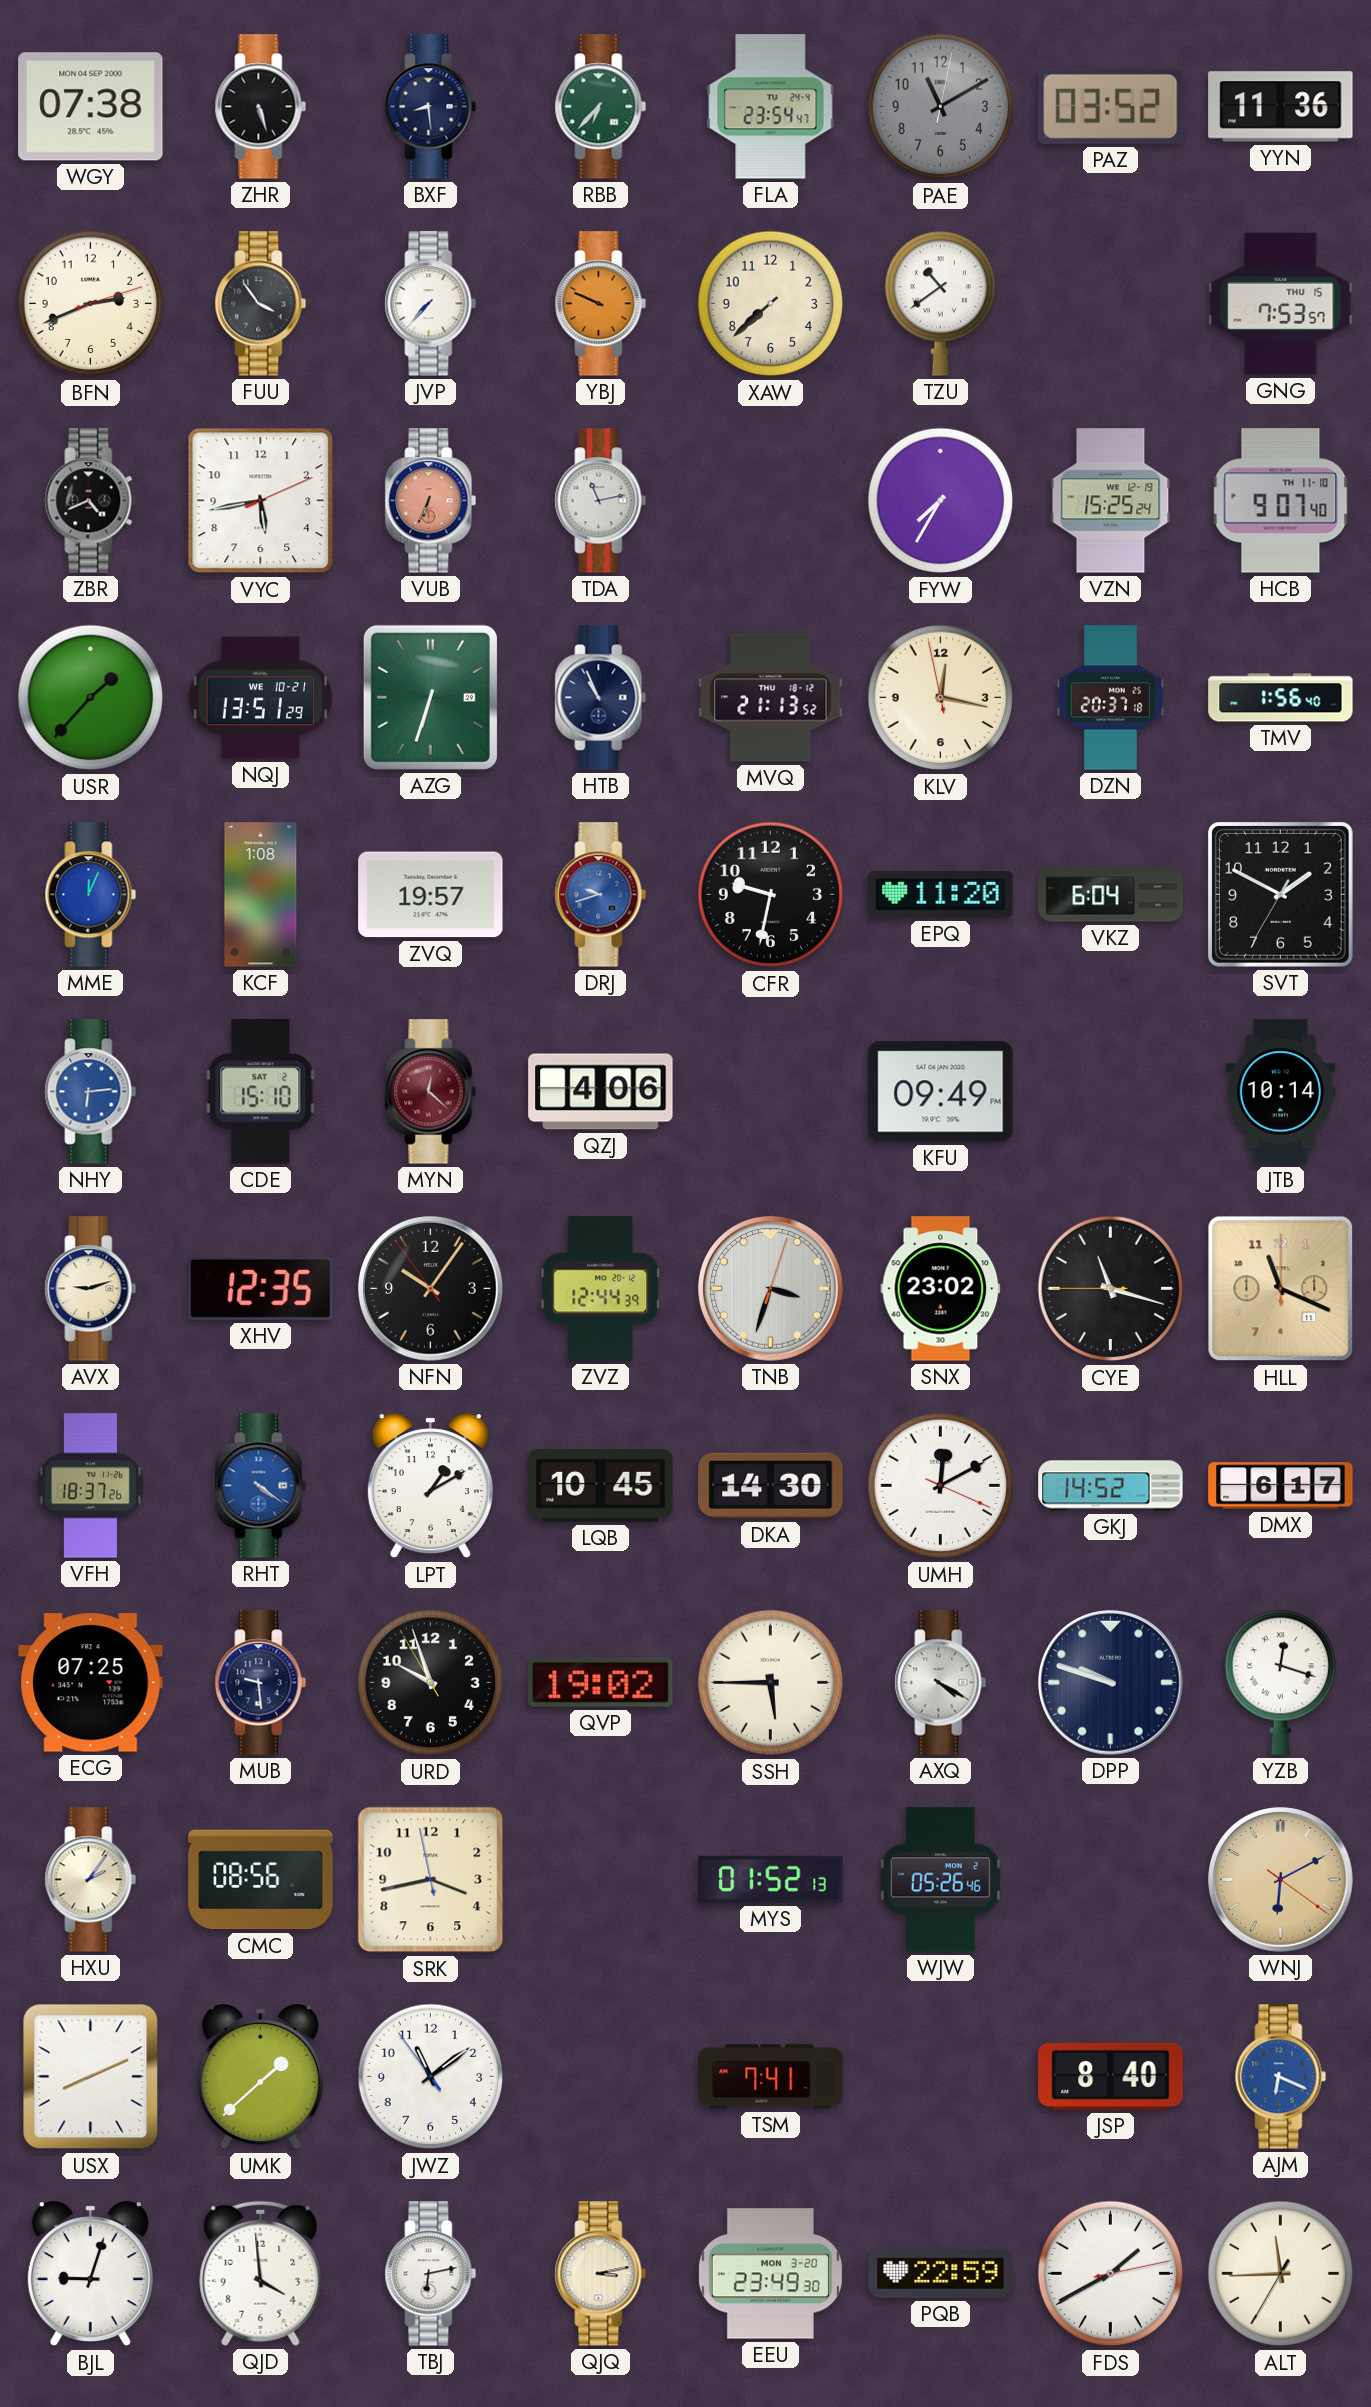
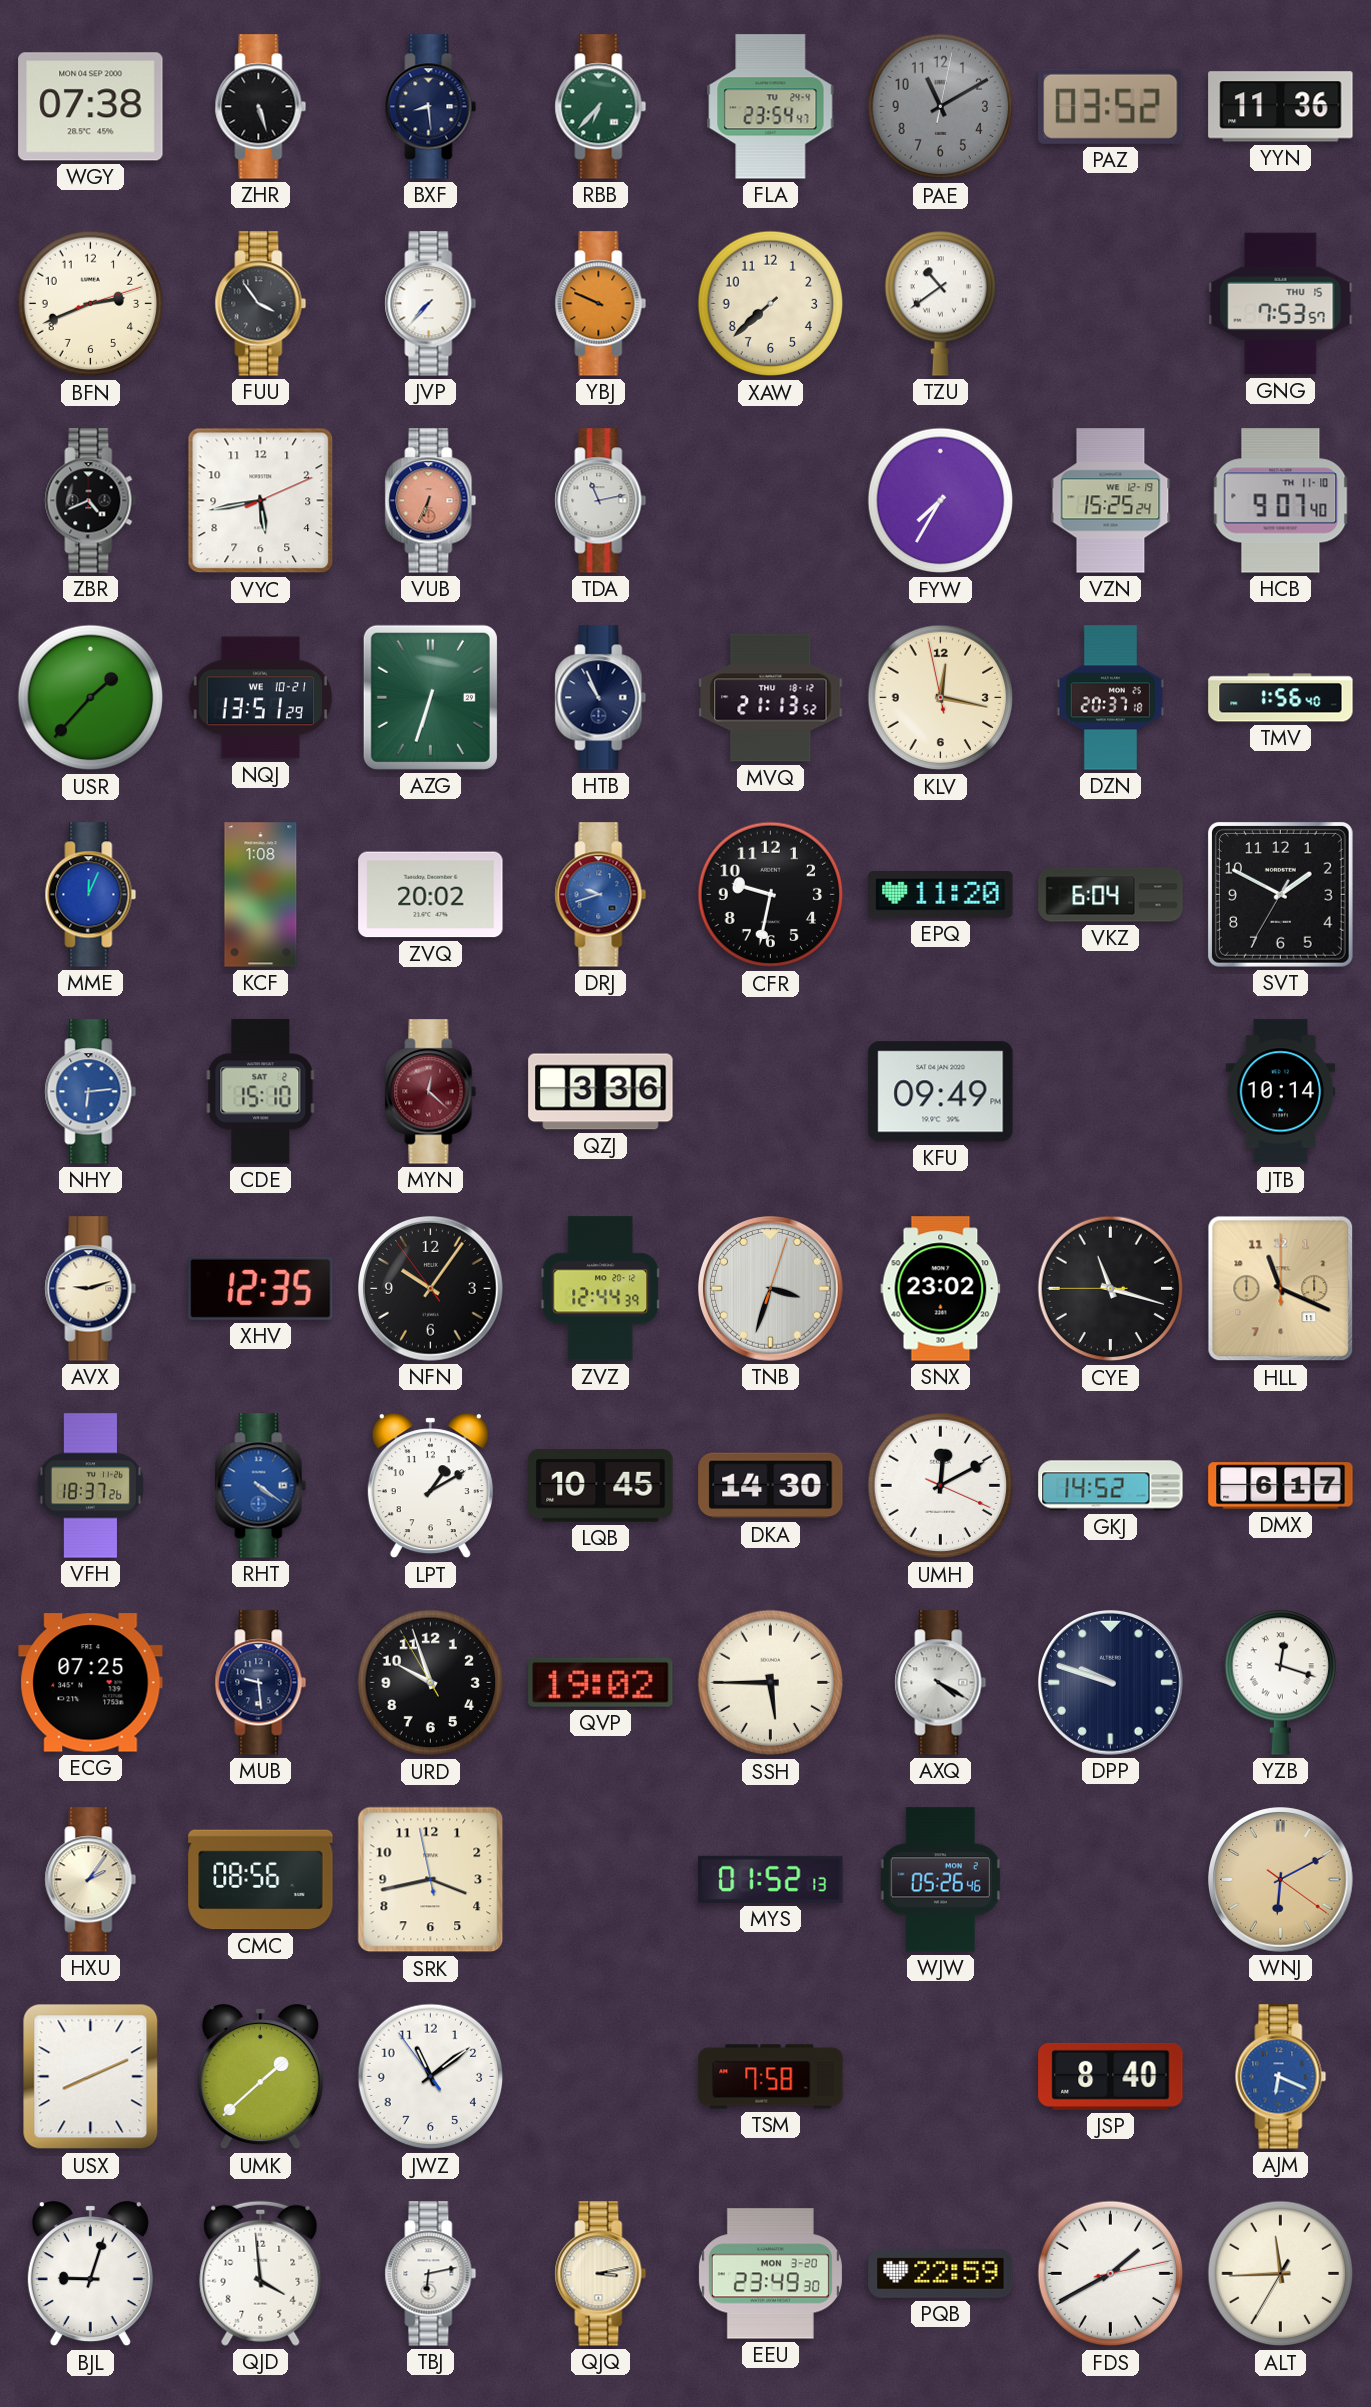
ZVQ: 19:57 -> 20:02 (431, 895)
QZJ: 4:06 -> 3:36 (601, 1092)
TSM: 7:41 -> 7:58 (771, 2077)
